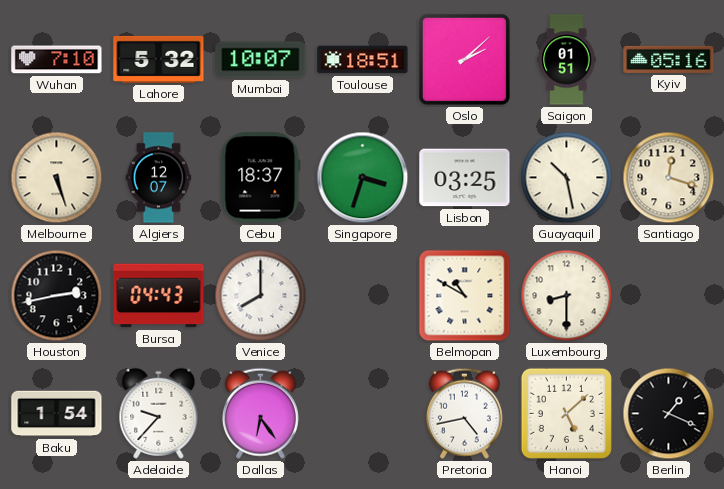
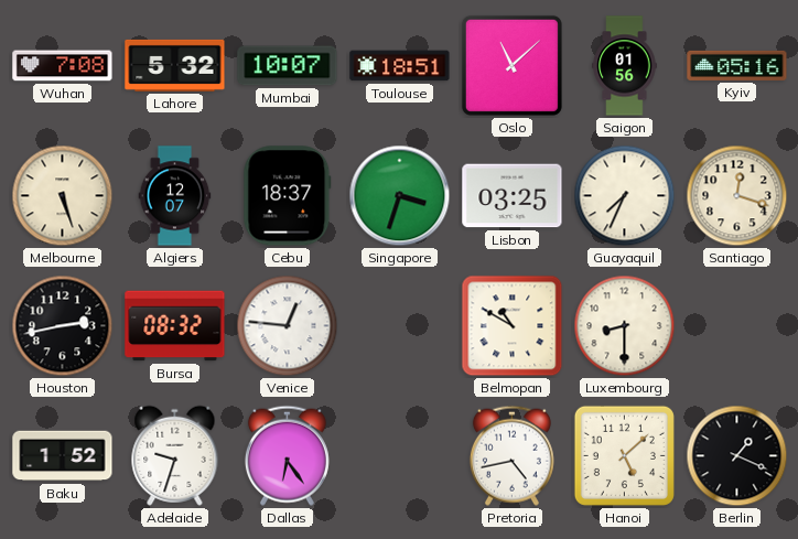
Wuhan: 7:10 -> 7:08 (63, 66)
Oslo: 2:08 -> 11:08 (511, 65)
Saigon: 01:51 -> 01:56 (625, 66)
Guayaquil: 10:28 -> 7:34 (625, 196)
Bursa: 04:43 -> 08:32 (175, 326)
Venice: 8:00 -> 12:46 (288, 326)
Baku: 1:54 -> 1:52 (63, 456)
Adelaide: 9:37 -> 9:33 (175, 455)
